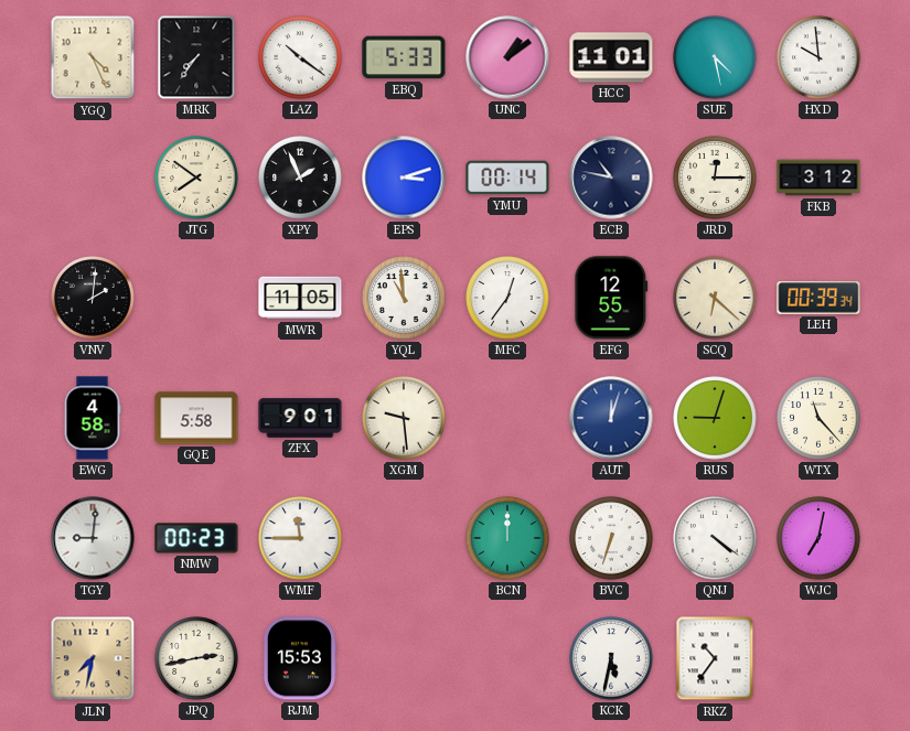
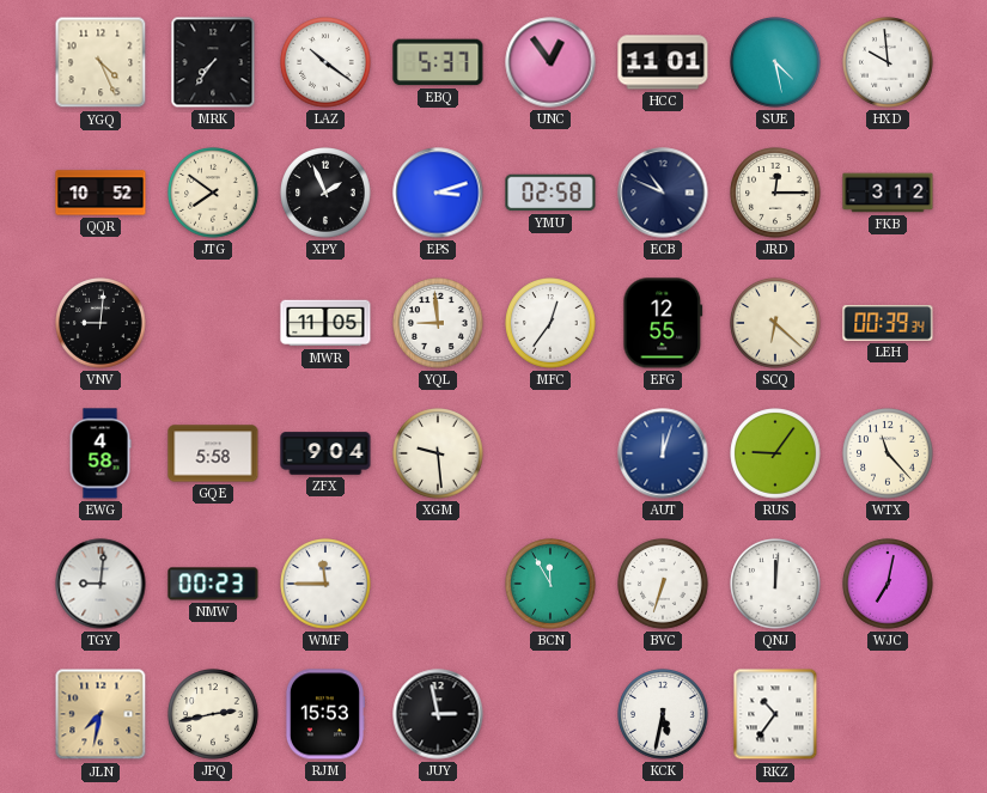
EBQ: 5:33 -> 5:37 (438, 62)
UNC: 1:09 -> 12:54 (550, 62)
QQR: none -> 10:52 (100, 193)
YMU: 00:14 -> 02:58 (550, 193)
ECB: 10:47 -> 10:49 (663, 193)
VNV: 2:01 -> 9:01 (100, 323)
YQL: 10:59 -> 8:59 (438, 323)
ZFX: 9:01 -> 9:04 (325, 453)
RUS: 9:03 -> 9:06 (775, 453)
BCN: 12:00 -> 11:55 (550, 584)
QNJ: 4:21 -> 12:01 (775, 584)
JUY: none -> 2:58 (438, 714)
